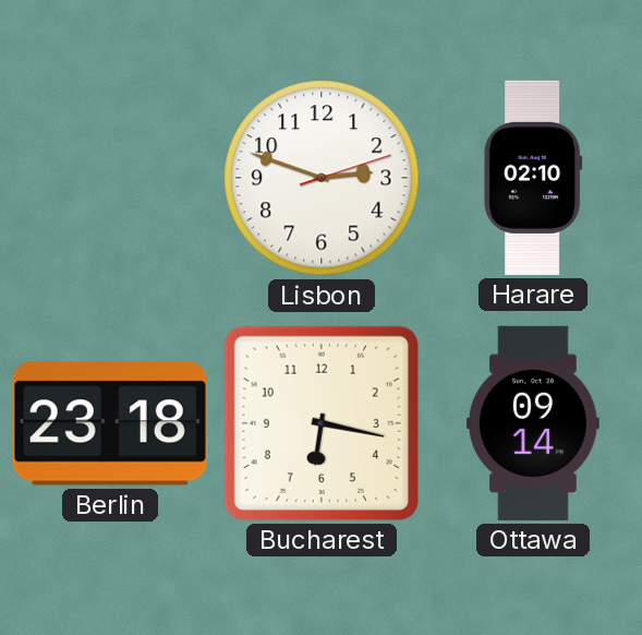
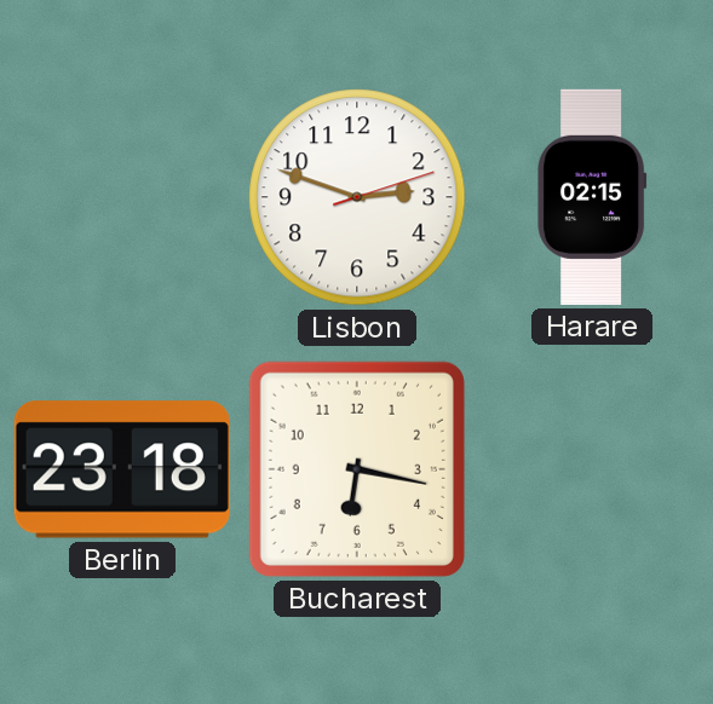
Harare: 02:10 -> 02:15 (592, 197)
Ottawa: 09:14 -> none (533, 423)
